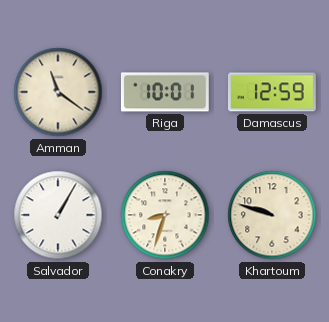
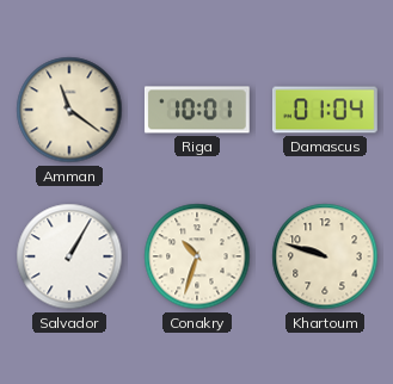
Damascus: 12:59 -> 01:04 (326, 110)
Conakry: 8:33 -> 10:33 (197, 256)
